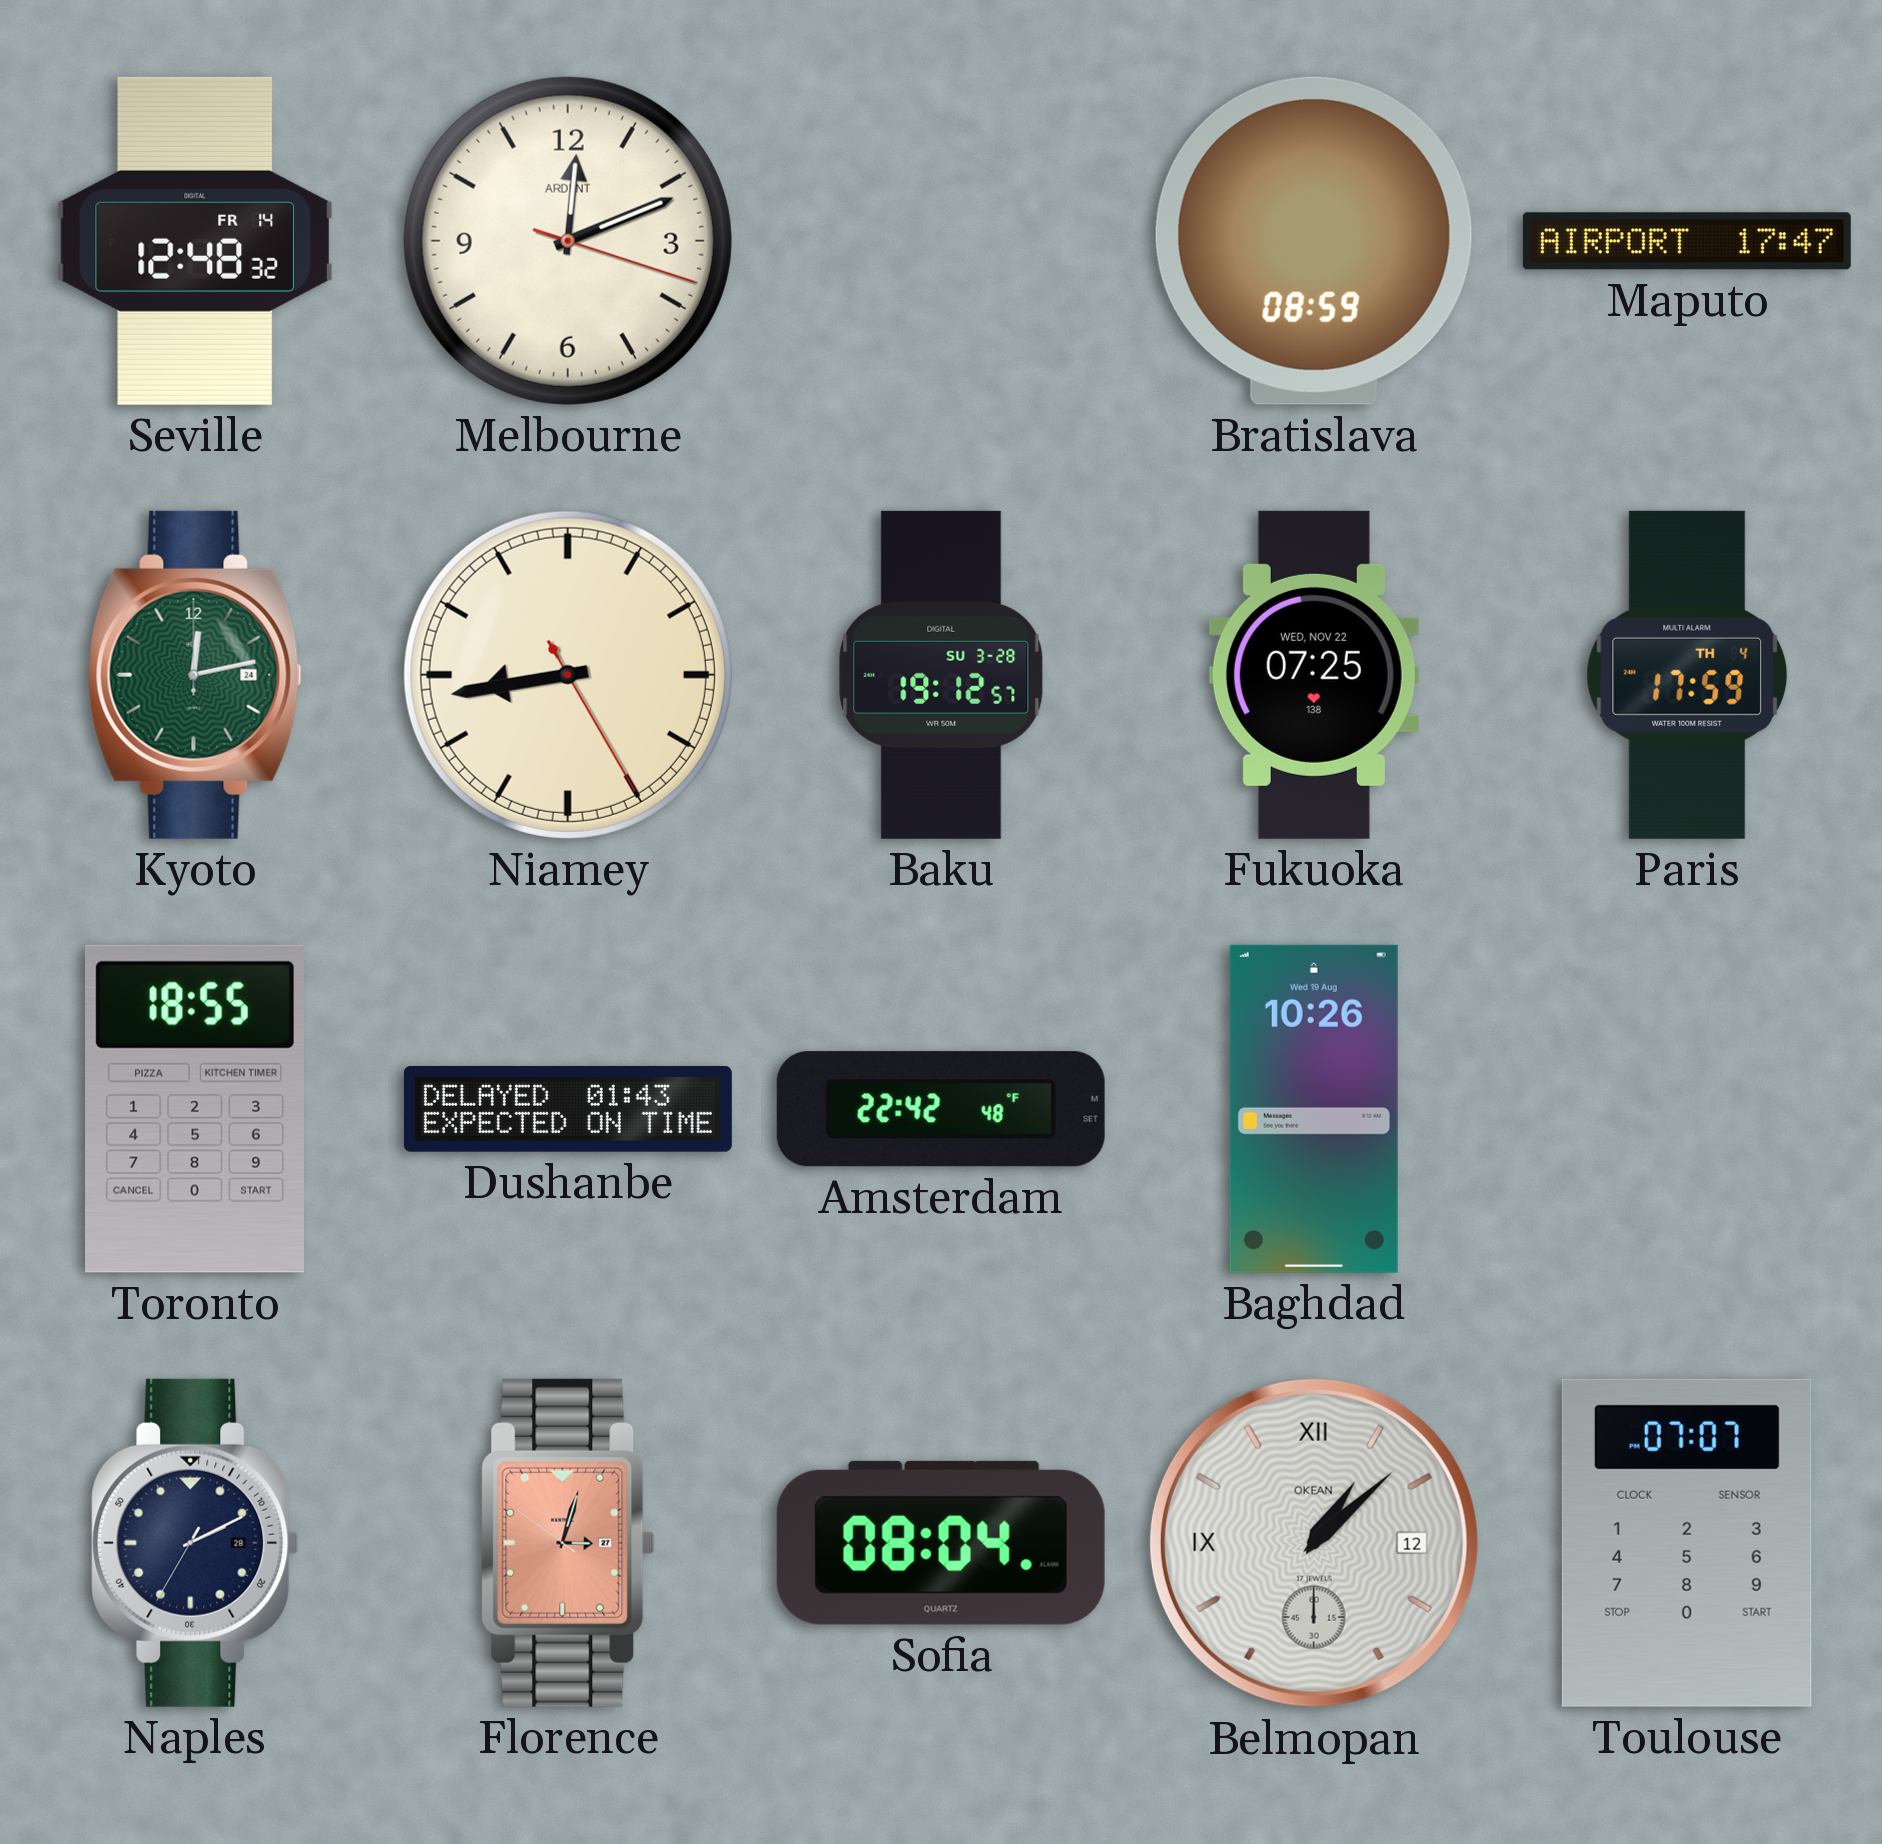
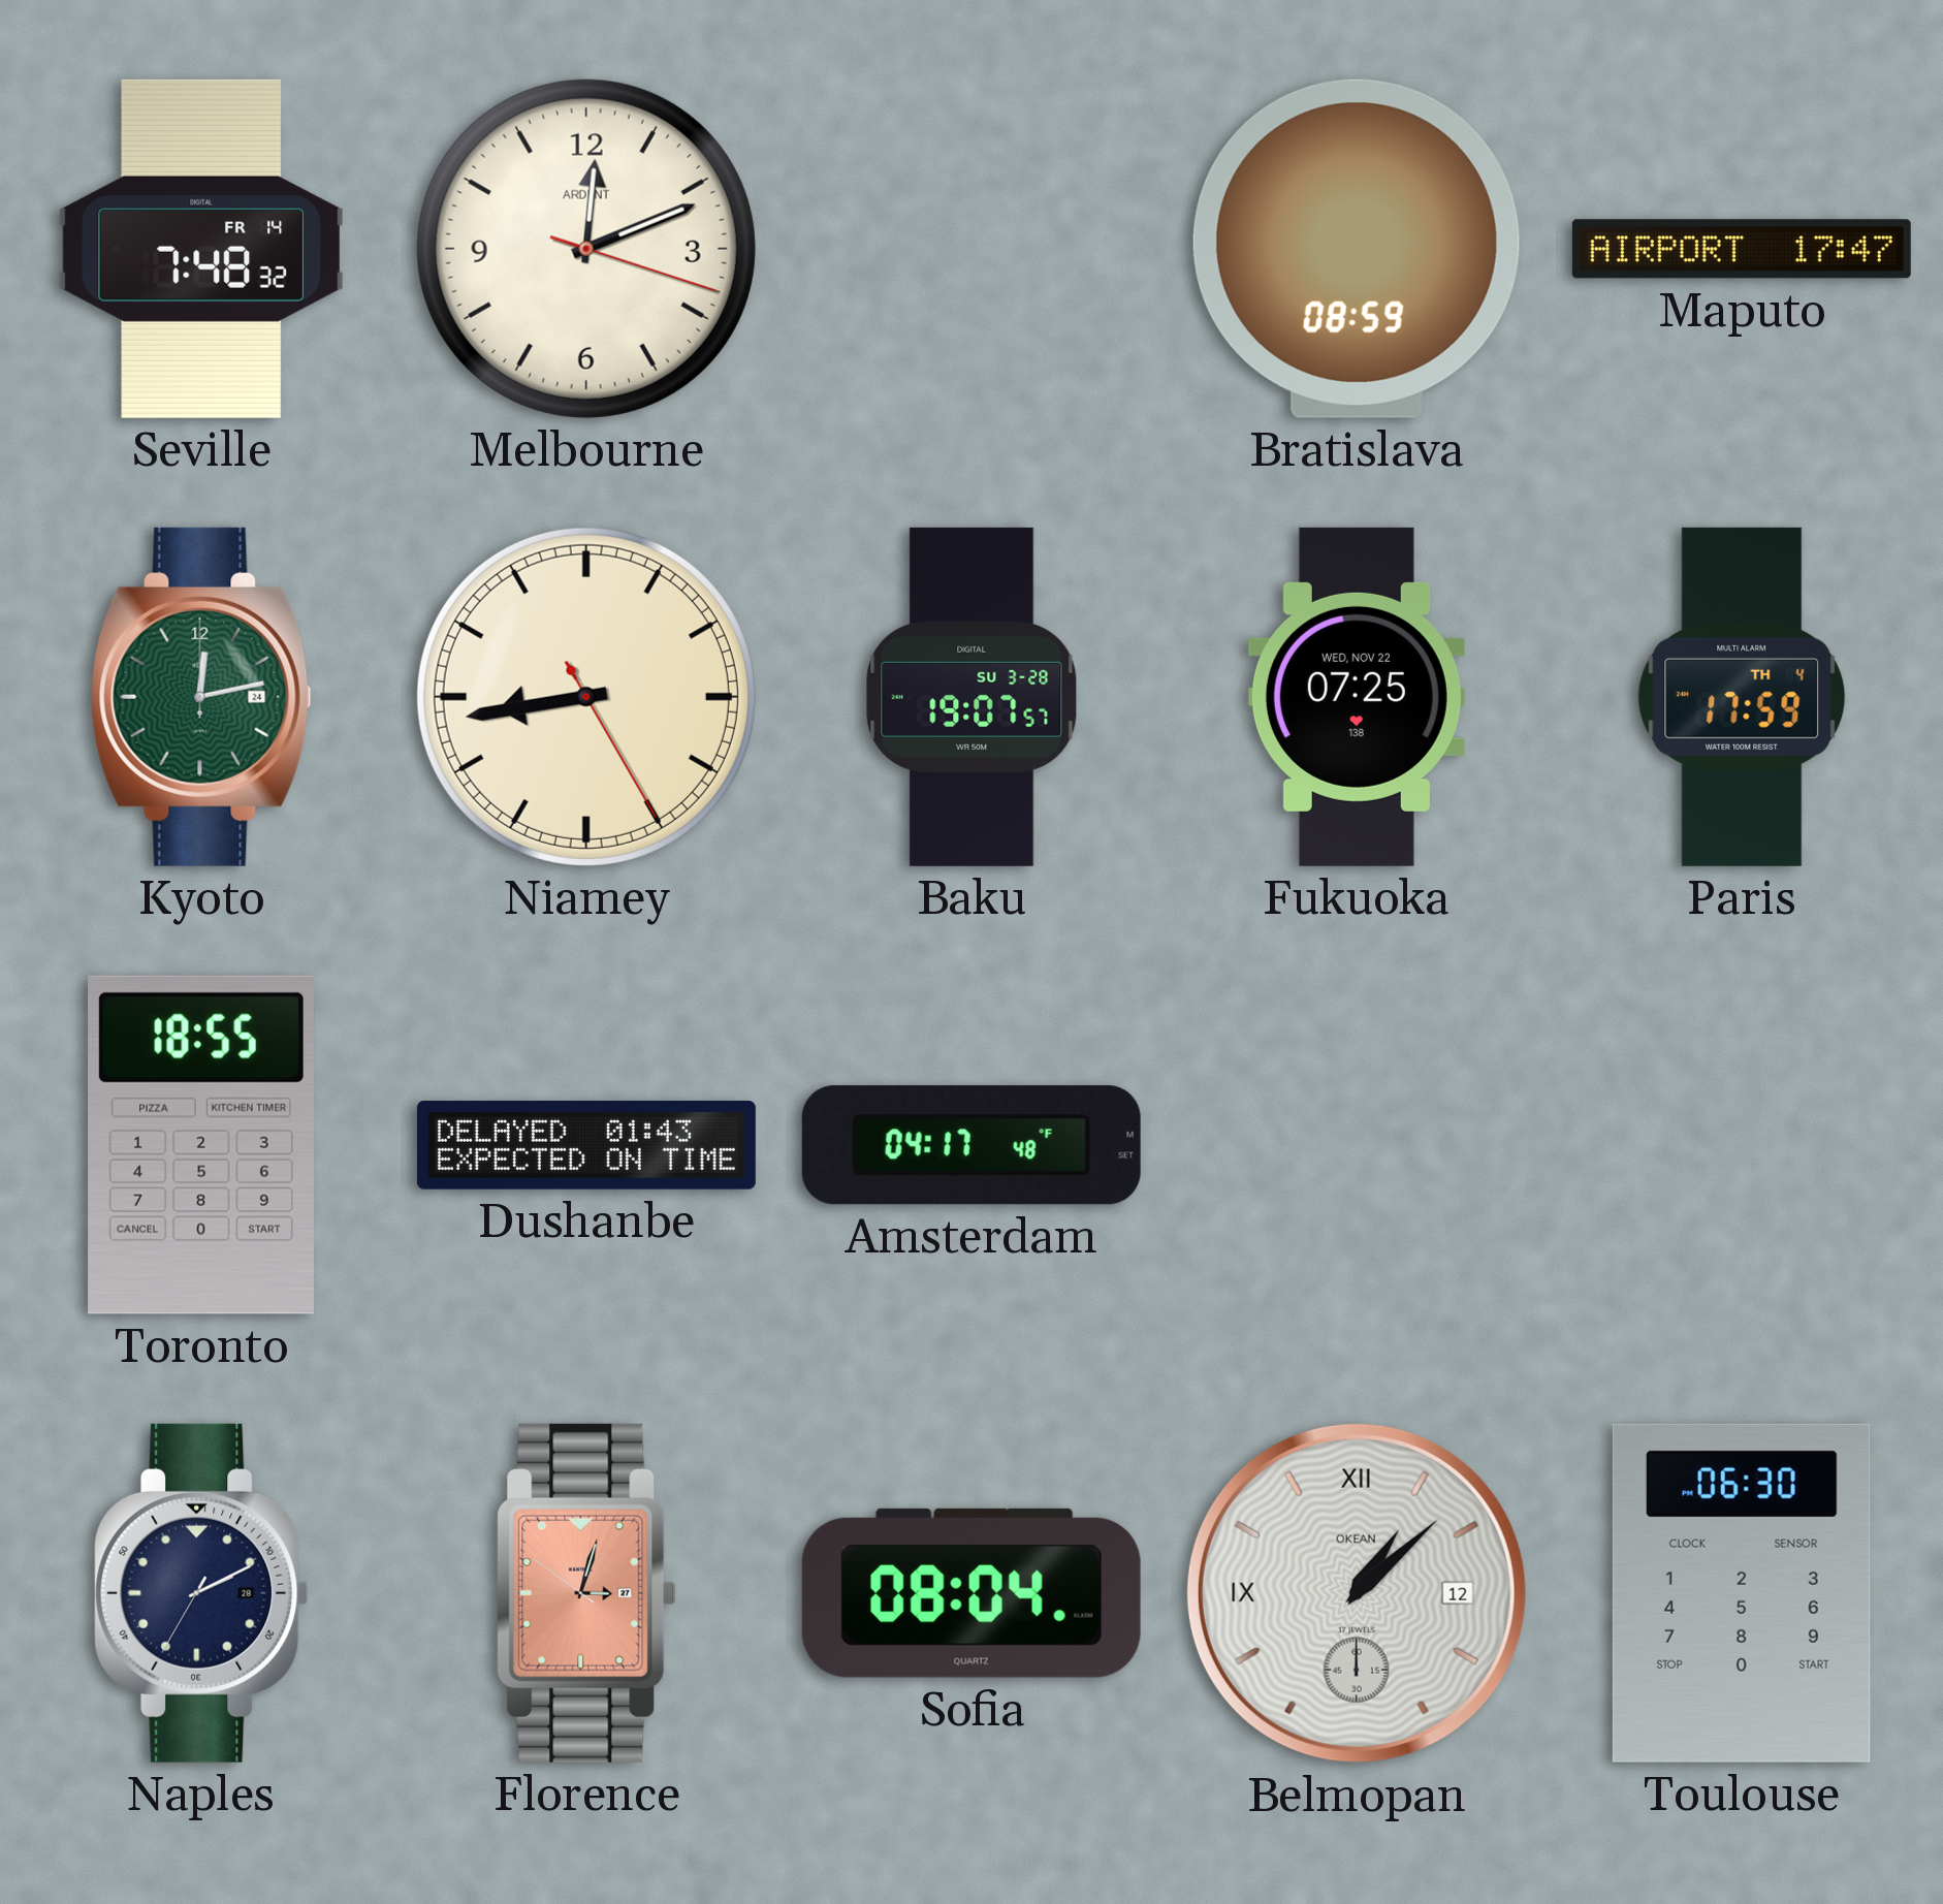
Seville: 12:48 -> 7:48 (201, 249)
Baku: 19:12 -> 19:07 (971, 697)
Amsterdam: 22:42 -> 04:17 (971, 1145)
Baghdad: 10:26 -> none (1314, 1109)
Toulouse: 07:07 -> 06:30 (1742, 1593)
